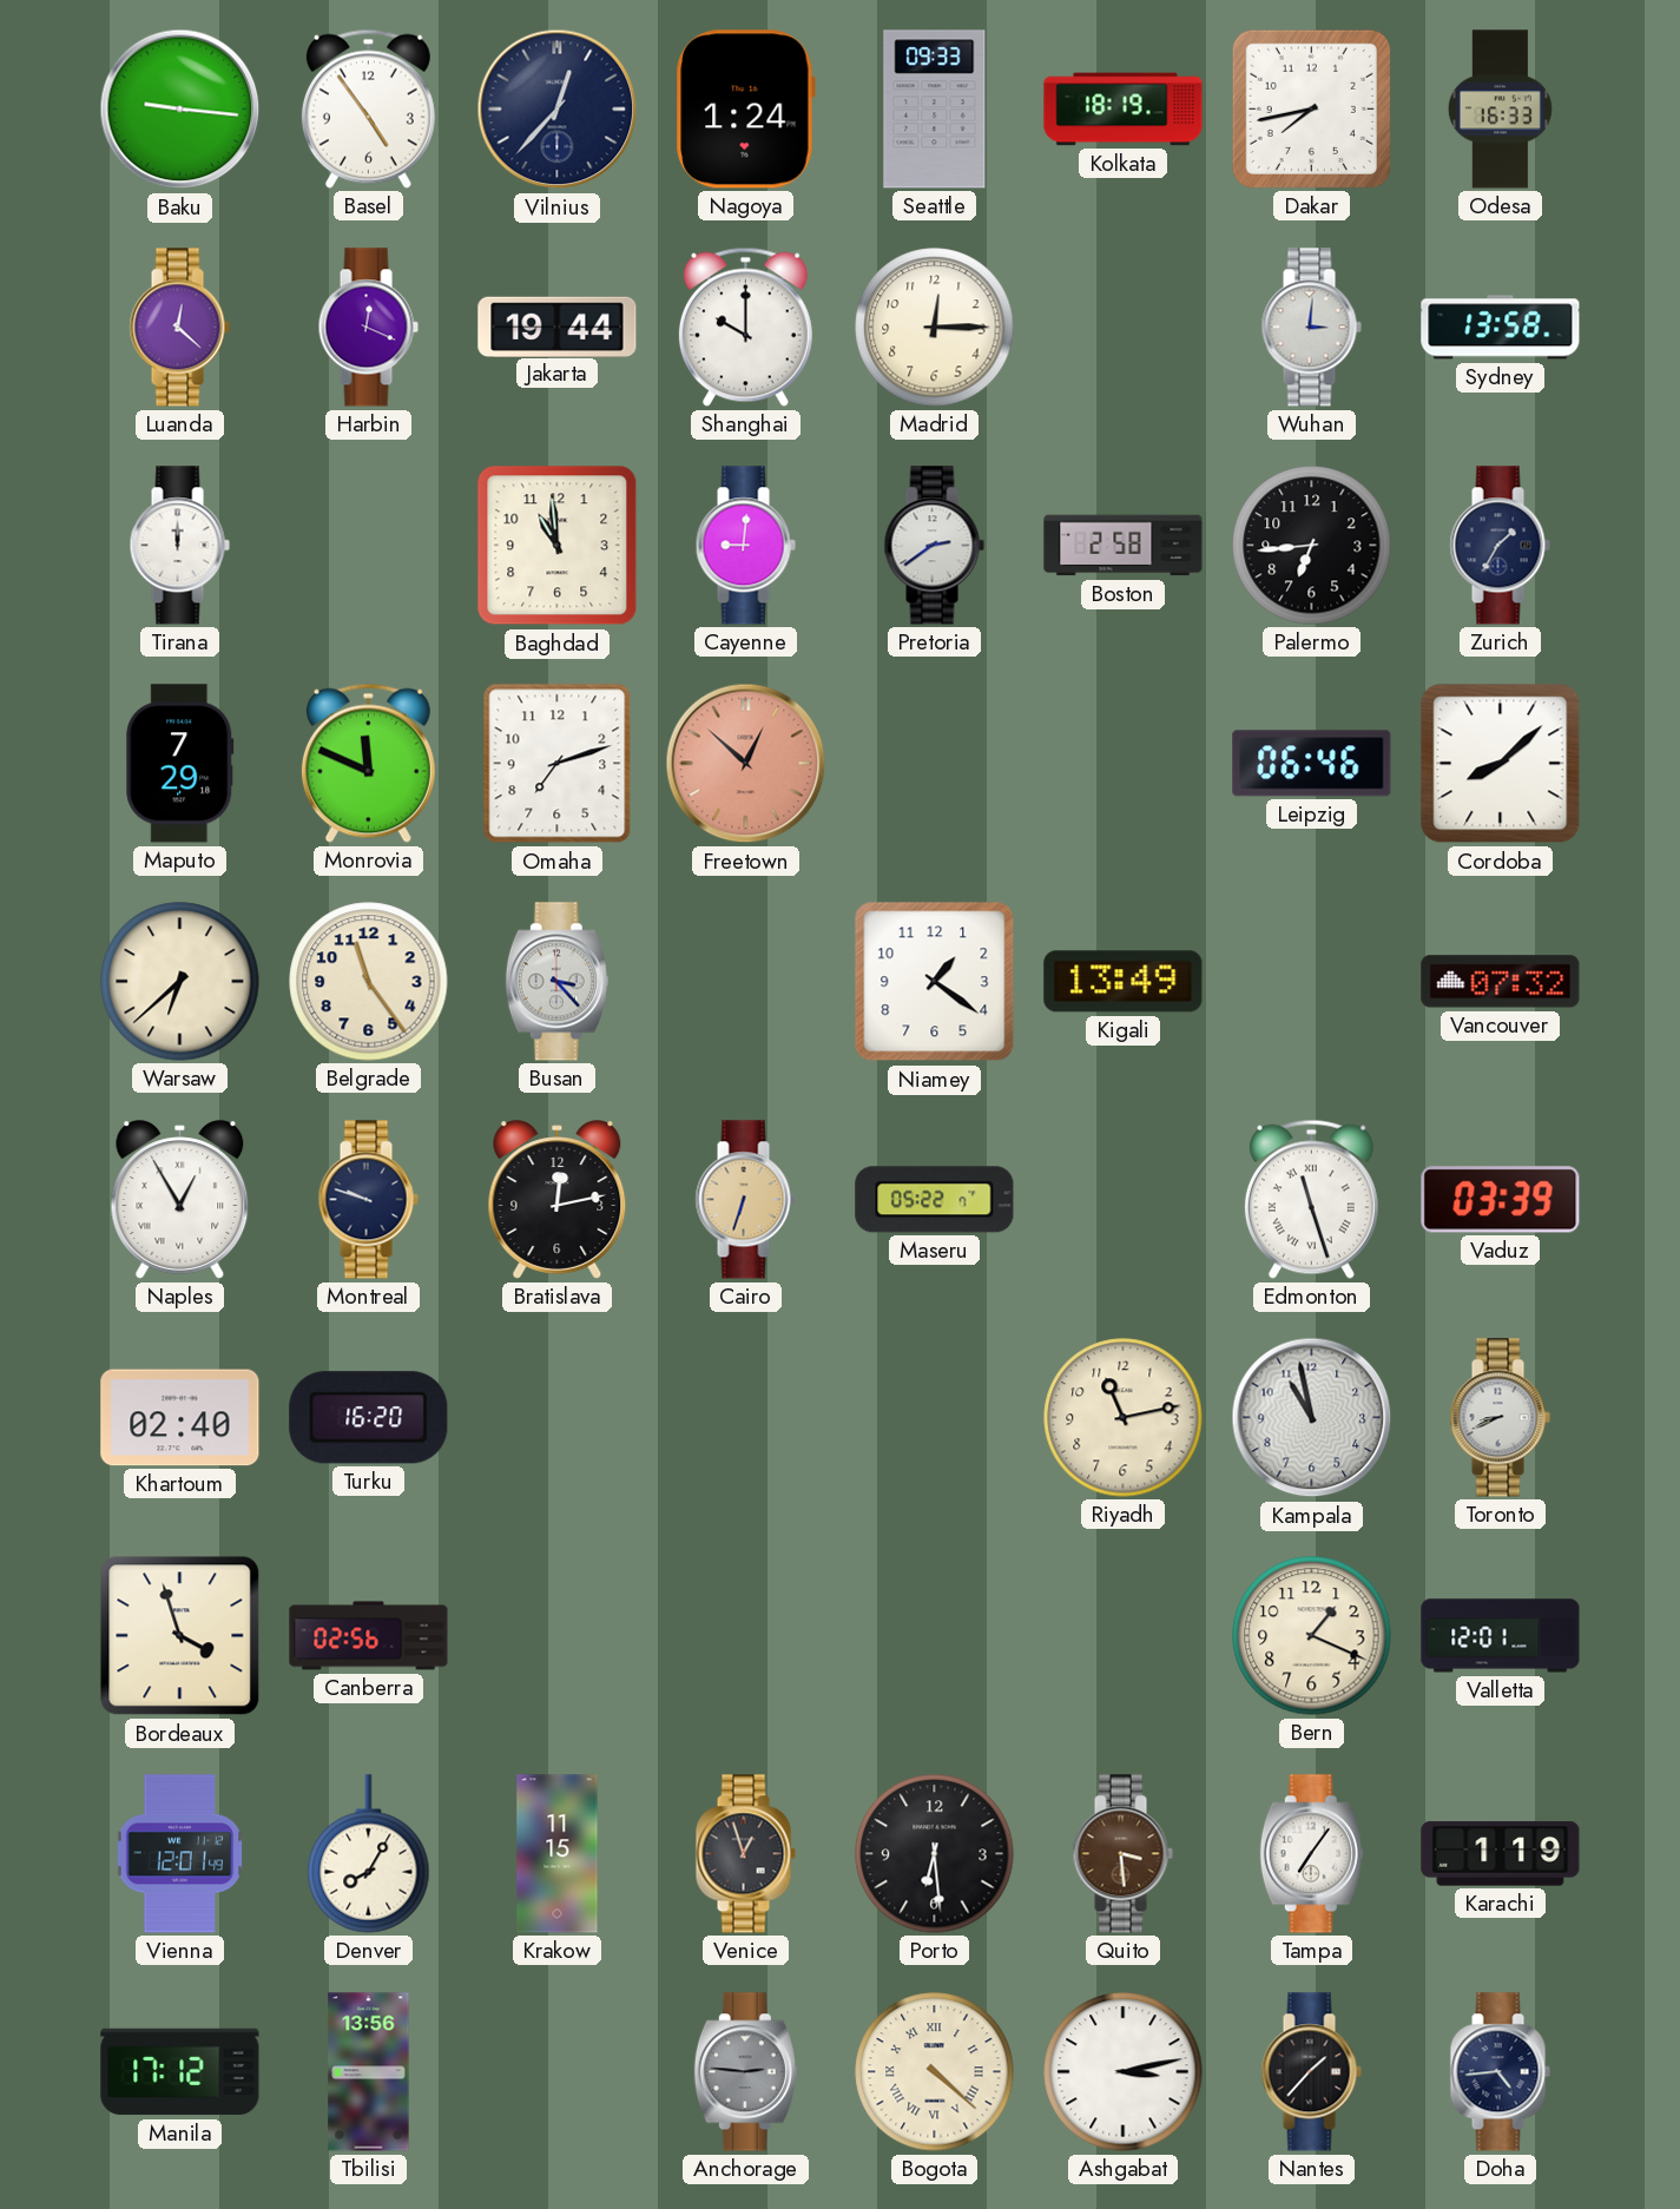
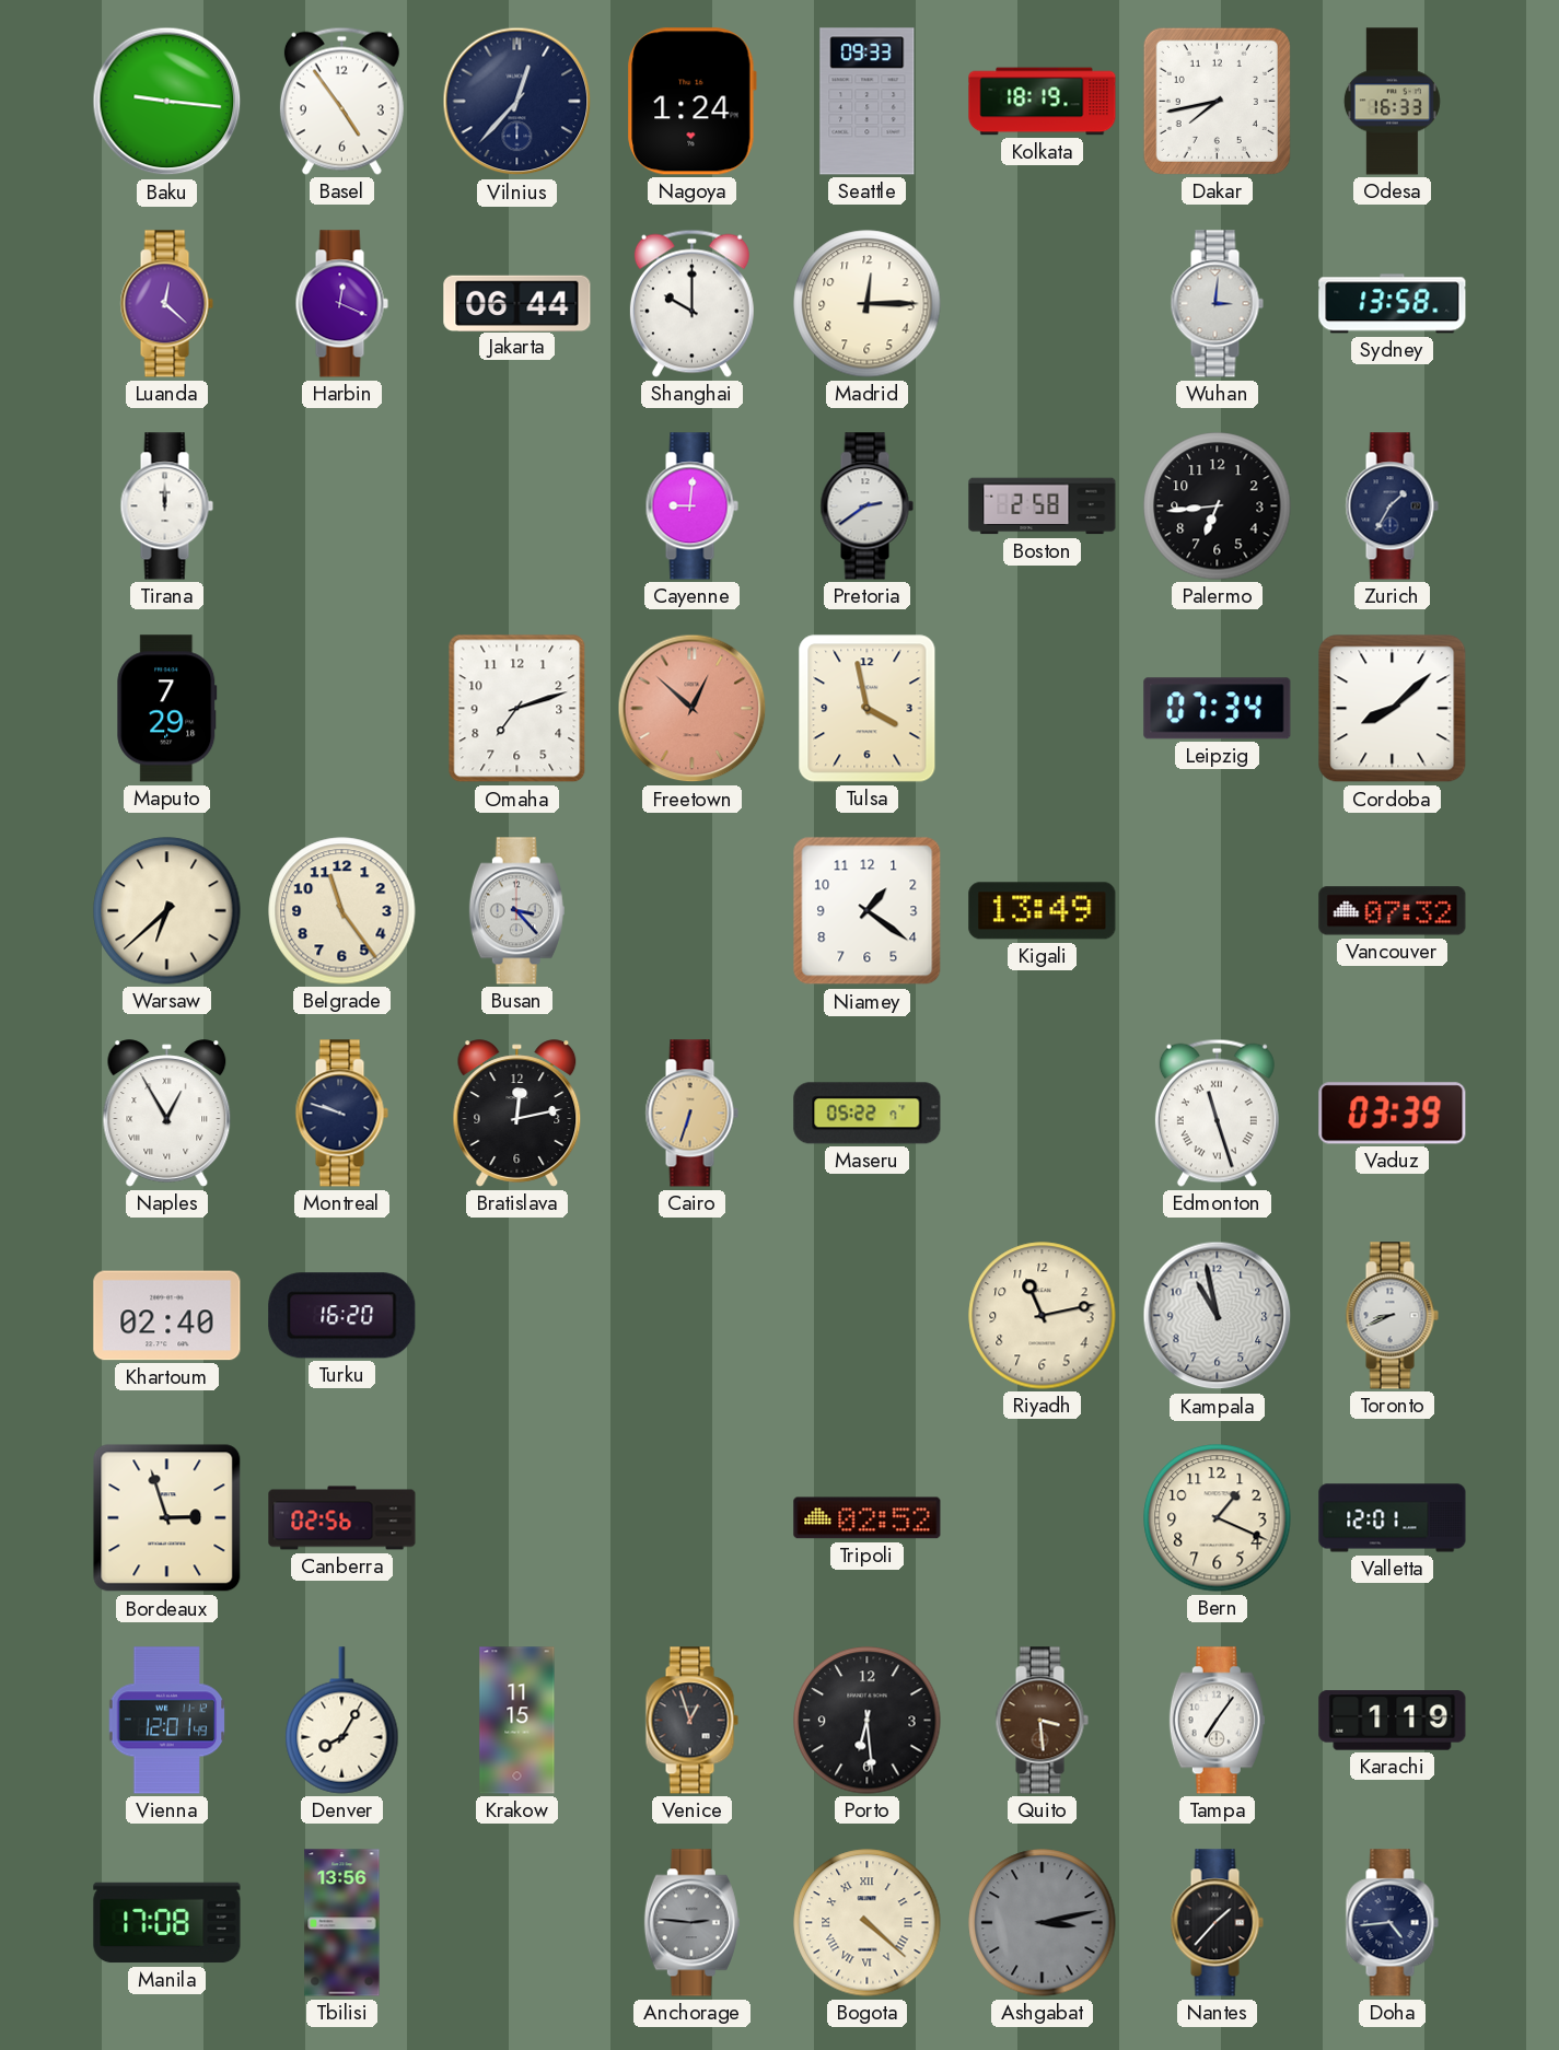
Jakarta: 19:44 -> 06:44 (517, 303)
Baghdad: 10:59 -> none (558, 546)
Monrovia: 11:49 -> none (368, 763)
Tulsa: none -> 3:58 (868, 709)
Leipzig: 06:46 -> 07:34 (1218, 709)
Bordeaux: 3:57 -> 2:57 (167, 1518)
Tripoli: none -> 02:52 (868, 1518)
Manila: 17:12 -> 17:08 (167, 1923)
Ashgabat dial: white -> grey (1043, 1923)
